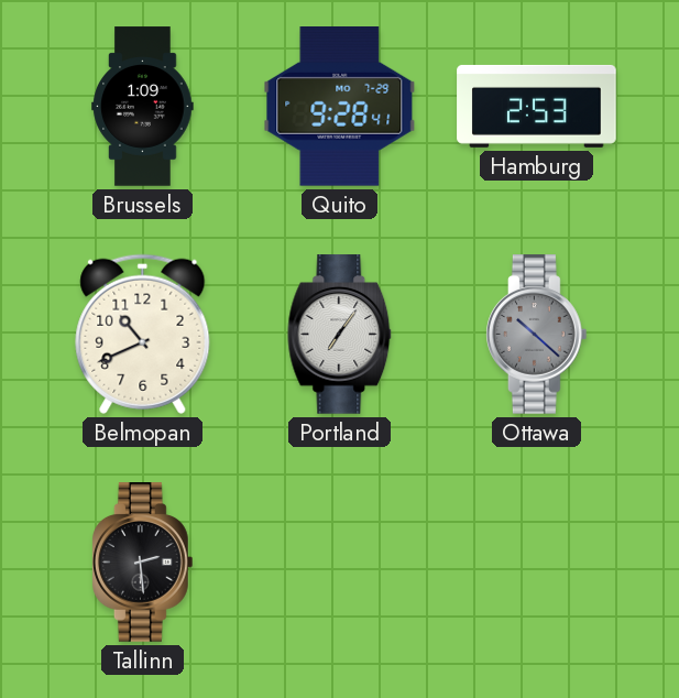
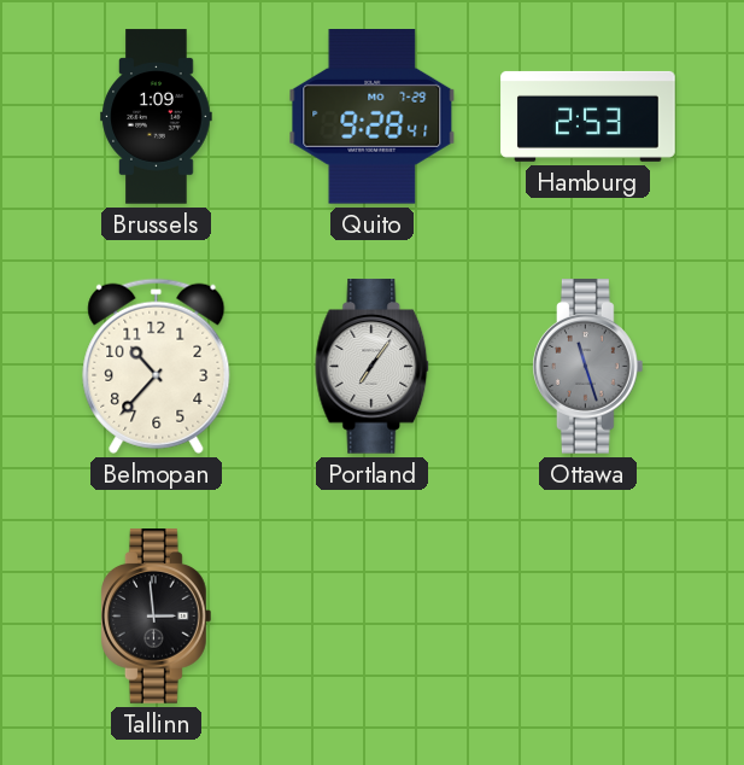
Belmopan: 10:41 -> 10:37 (157, 366)
Ottawa: 10:22 -> 11:27 (588, 367)
Tallinn: 2:29 -> 2:59 (157, 617)
